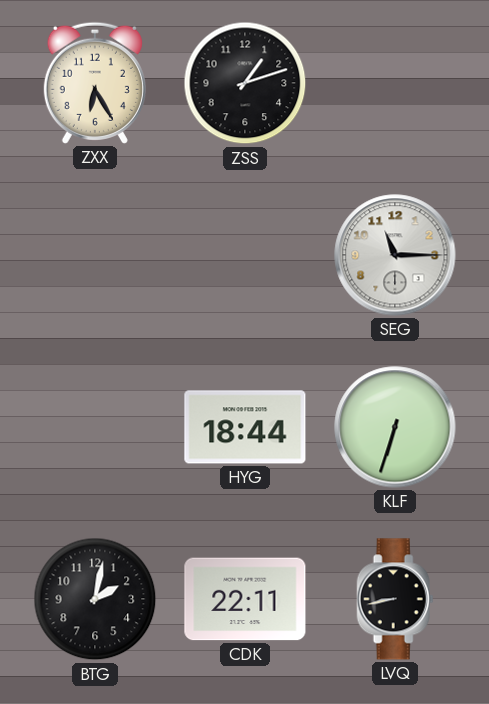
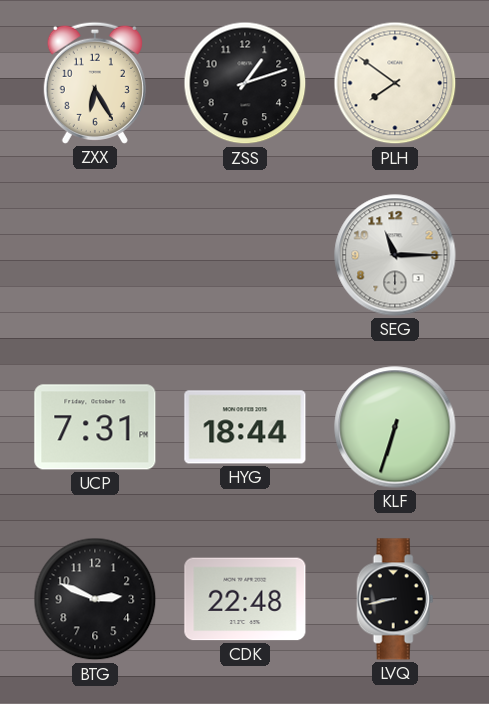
PLH: none -> 7:51 (395, 83)
UCP: none -> 7:31 (95, 427)
BTG: 2:02 -> 2:49 (95, 599)
CDK: 22:11 -> 22:48 (245, 599)
